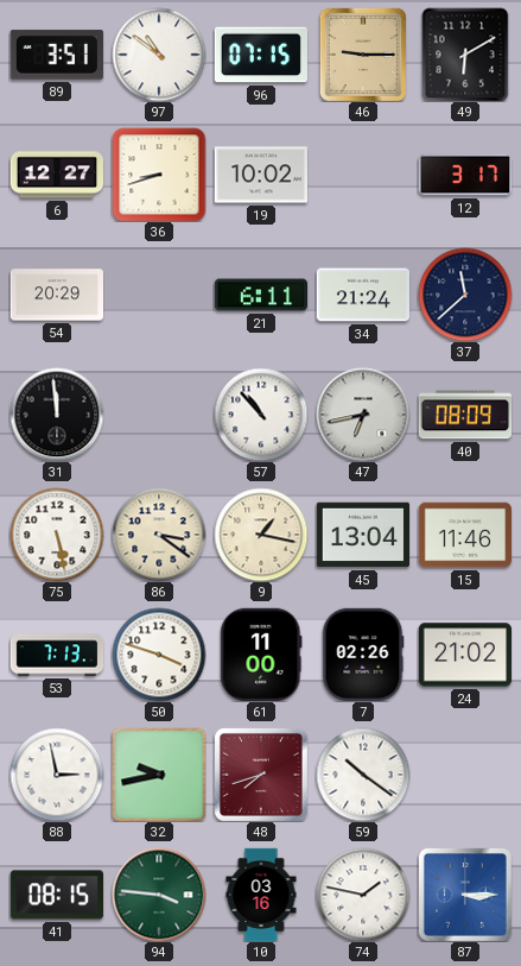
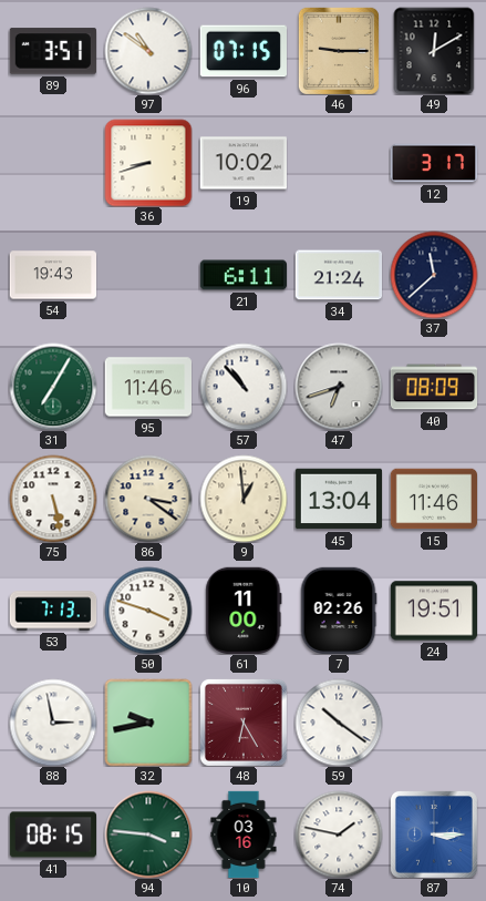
49: 6:10 -> 12:10 (434, 51)
6: 12:27 -> none (56, 175)
54: 20:29 -> 19:43 (52, 275)
31: 11:59 -> 7:05 (53, 387)
31 dial: black -> green (53, 387)
95: none -> 11:46 (147, 387)
47: 6:43 -> 6:42 (339, 387)
9: 1:17 -> 12:59 (244, 499)
24: 21:02 -> 19:51 (433, 611)
48: 7:42 -> 6:25 (244, 723)
